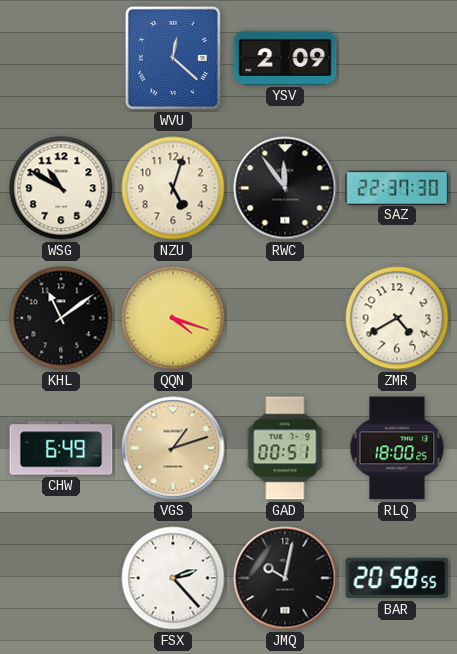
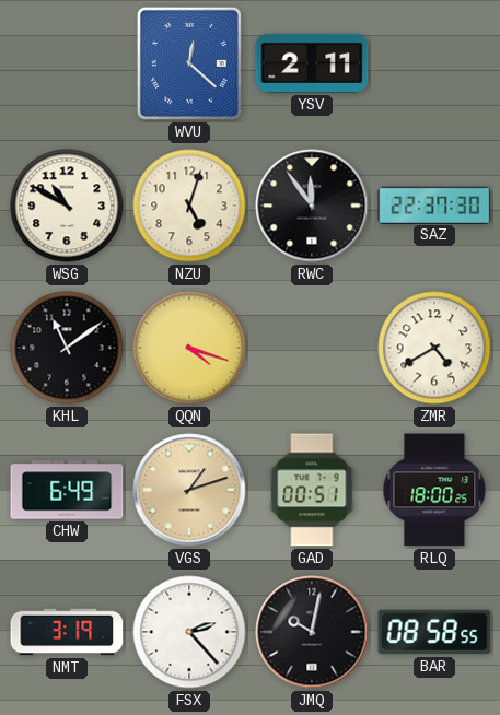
YSV: 2:09 -> 2:11 (312, 63)
NMT: none -> 3:19 (67, 632)
BAR: 20:58 -> 08:58 (434, 632)
